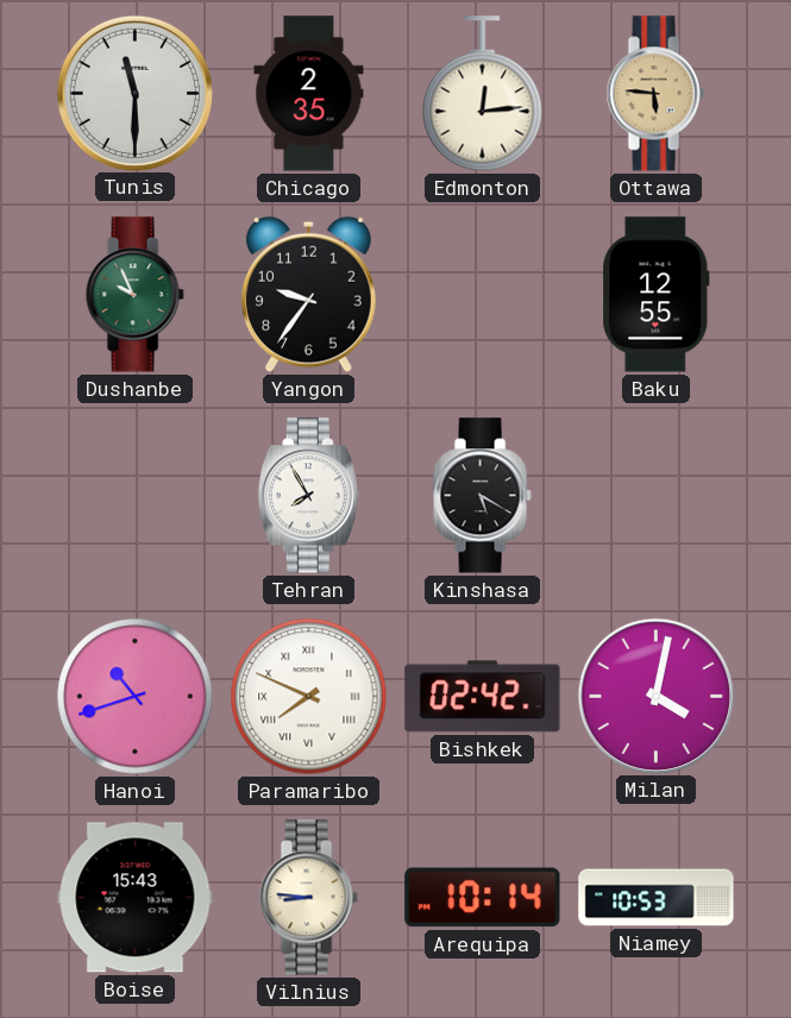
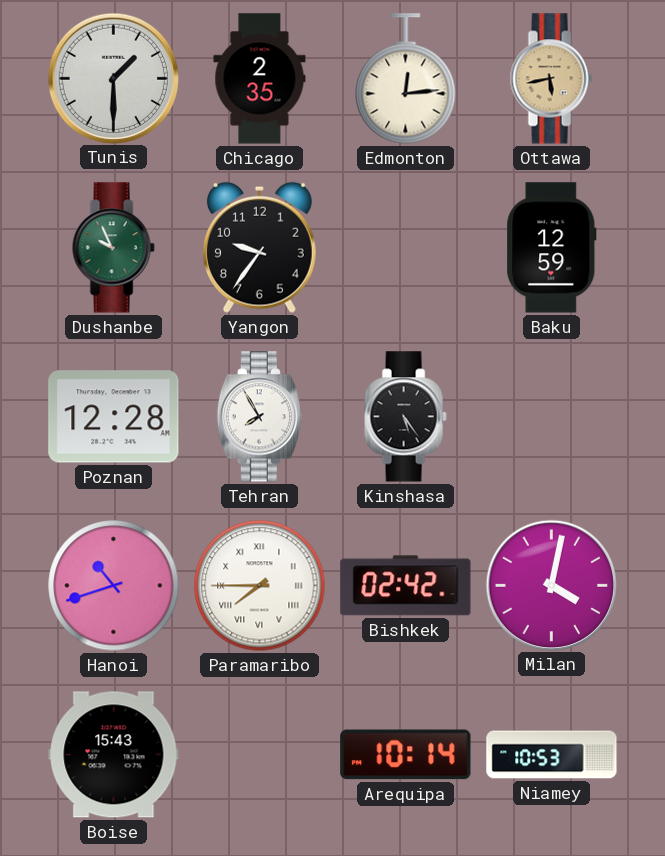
Tunis: 11:30 -> 1:30 (113, 78)
Ottawa: 5:46 -> 5:43 (551, 79)
Baku: 12:55 -> 12:59 (552, 248)
Poznan: none -> 12:28 (114, 417)
Kinshasa: 5:20 -> 5:24 (405, 417)
Paramaribo: 7:49 -> 7:45 (260, 586)
Vilnius: 8:46 -> none (308, 898)
